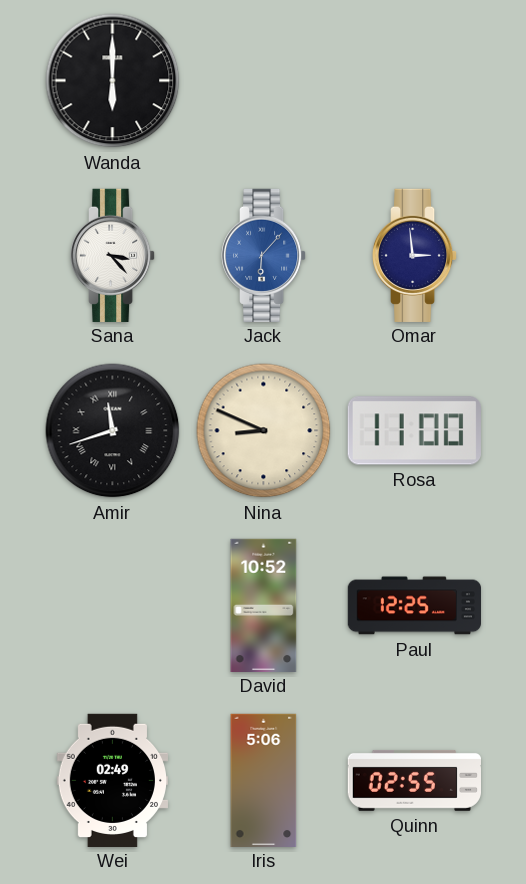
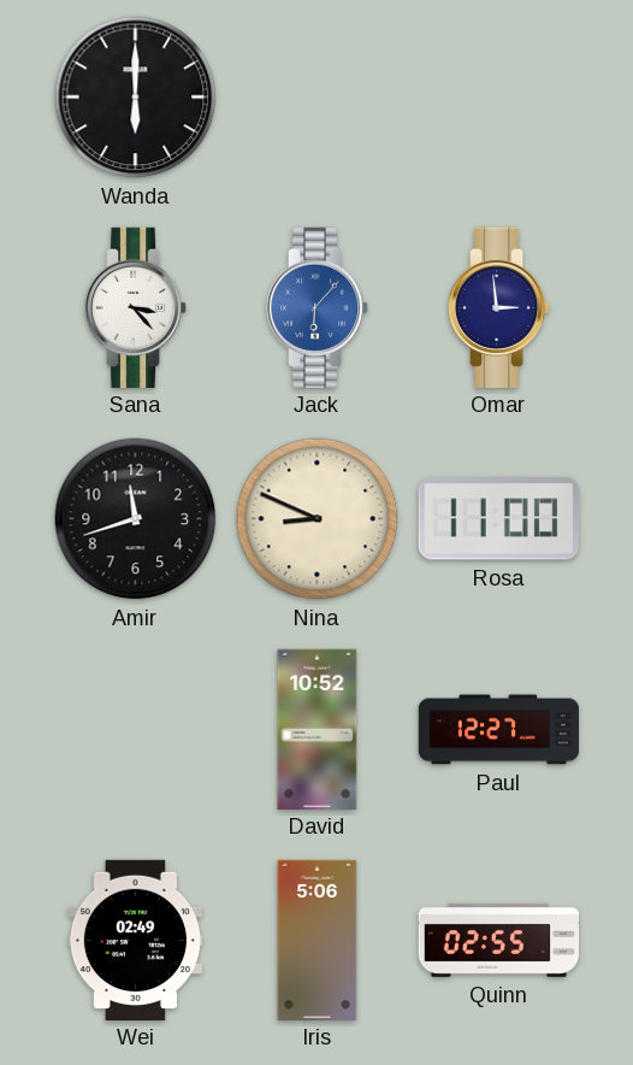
Amir numerals: Roman -> Arabic (136, 519)
Paul: 12:25 -> 12:27 (498, 730)
